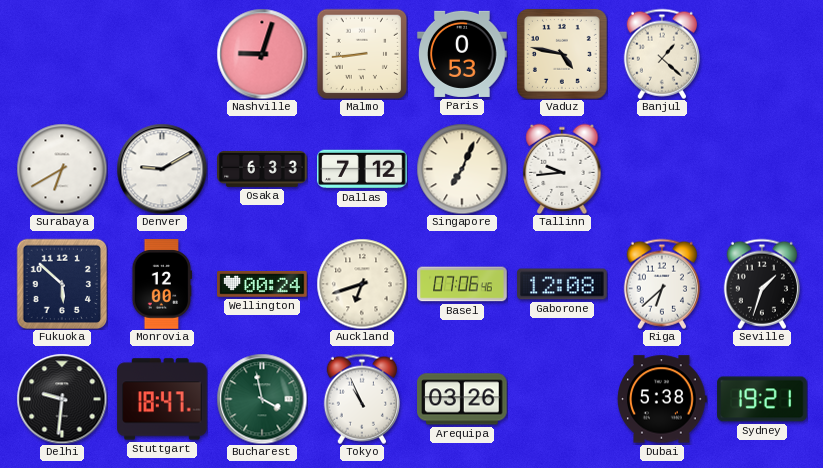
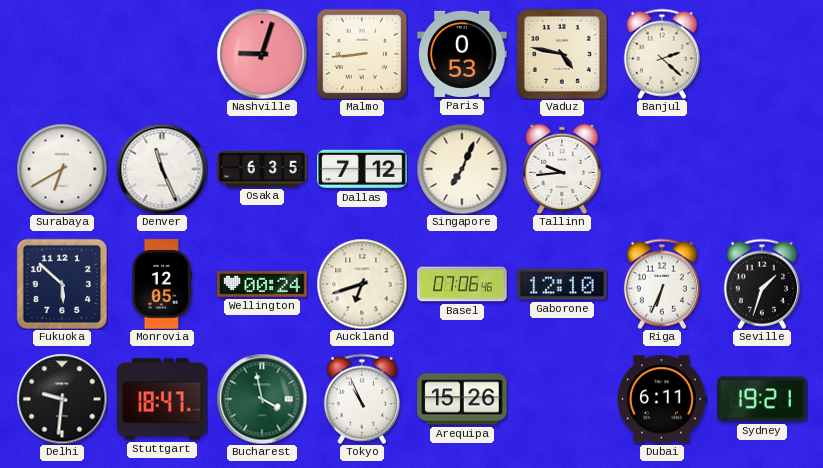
Banjul: 1:22 -> 2:22 (662, 54)
Denver: 9:10 -> 11:26 (162, 169)
Osaka: 6:33 -> 6:35 (262, 169)
Monrovia: 12:00 -> 12:05 (162, 284)
Gaborone: 12:08 -> 12:10 (562, 284)
Riga: 6:38 -> 6:34 (662, 284)
Arequipa: 03:26 -> 15:26 (462, 399)
Dubai: 5:38 -> 6:11 (662, 399)
